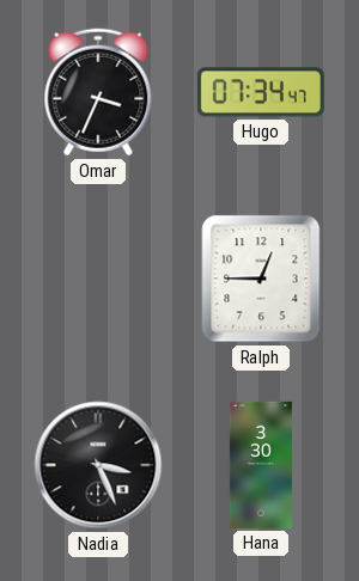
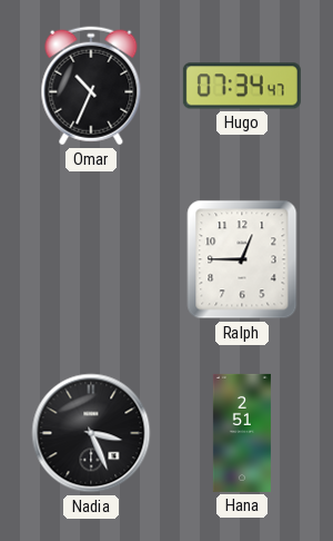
Omar: 3:34 -> 10:34 (91, 86)
Hana: 3:30 -> 2:51 (242, 433)
